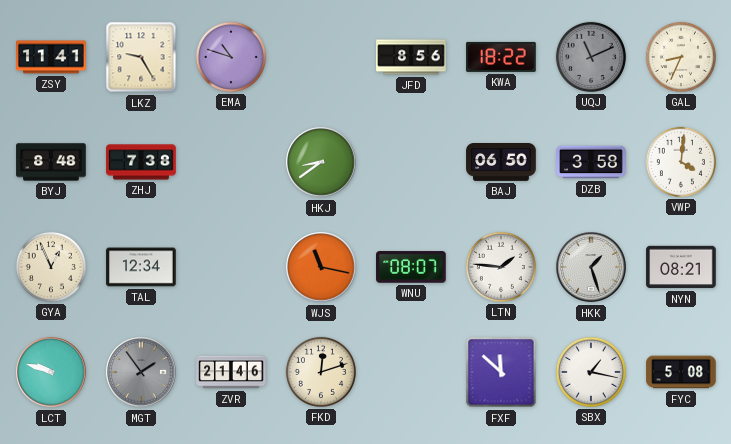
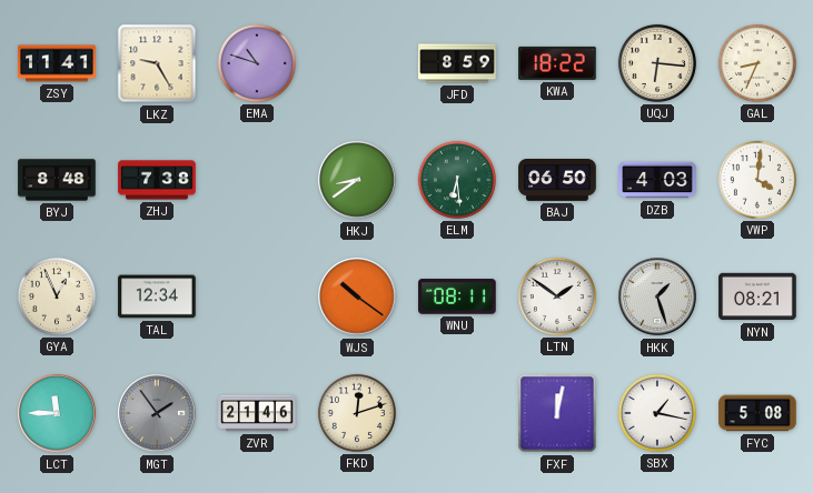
JFD: 8:56 -> 8:59 (457, 63)
UQJ: 11:11 -> 6:16 (657, 63)
UQJ dial: grey -> cream (657, 63)
ELM: none -> 6:29 (457, 180)
DZB: 3:58 -> 4:03 (657, 180)
WJS: 11:17 -> 10:21 (357, 296)
WNU: 08:07 -> 08:11 (457, 296)
LTN: 1:46 -> 1:51 (557, 296)
LCT: 9:48 -> 11:45 (57, 413)
FXF: 11:52 -> 12:02 (557, 413)
